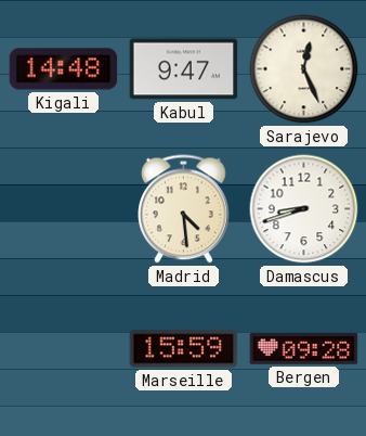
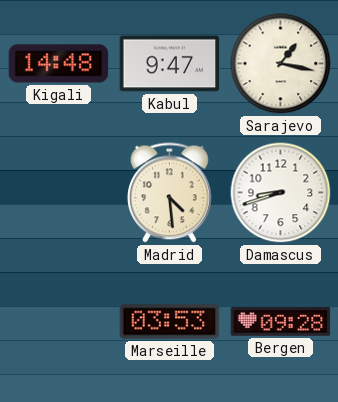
Sarajevo: 12:26 -> 1:17 (281, 64)
Marseille: 15:59 -> 03:53 (170, 322)
